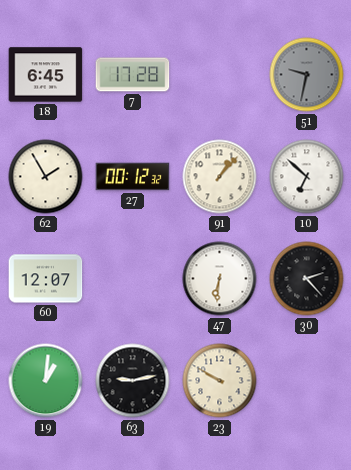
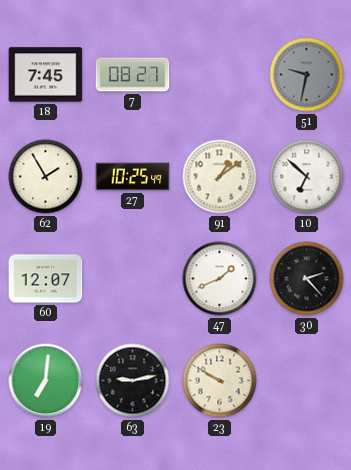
18: 6:45 -> 7:45 (46, 75)
7: 17:28 -> 08:27 (133, 75)
27: 00:12 -> 10:25 (133, 177)
91: 1:07 -> 1:09 (220, 177)
47: 6:31 -> 1:41 (220, 279)
19: 1:01 -> 7:01 (46, 381)
